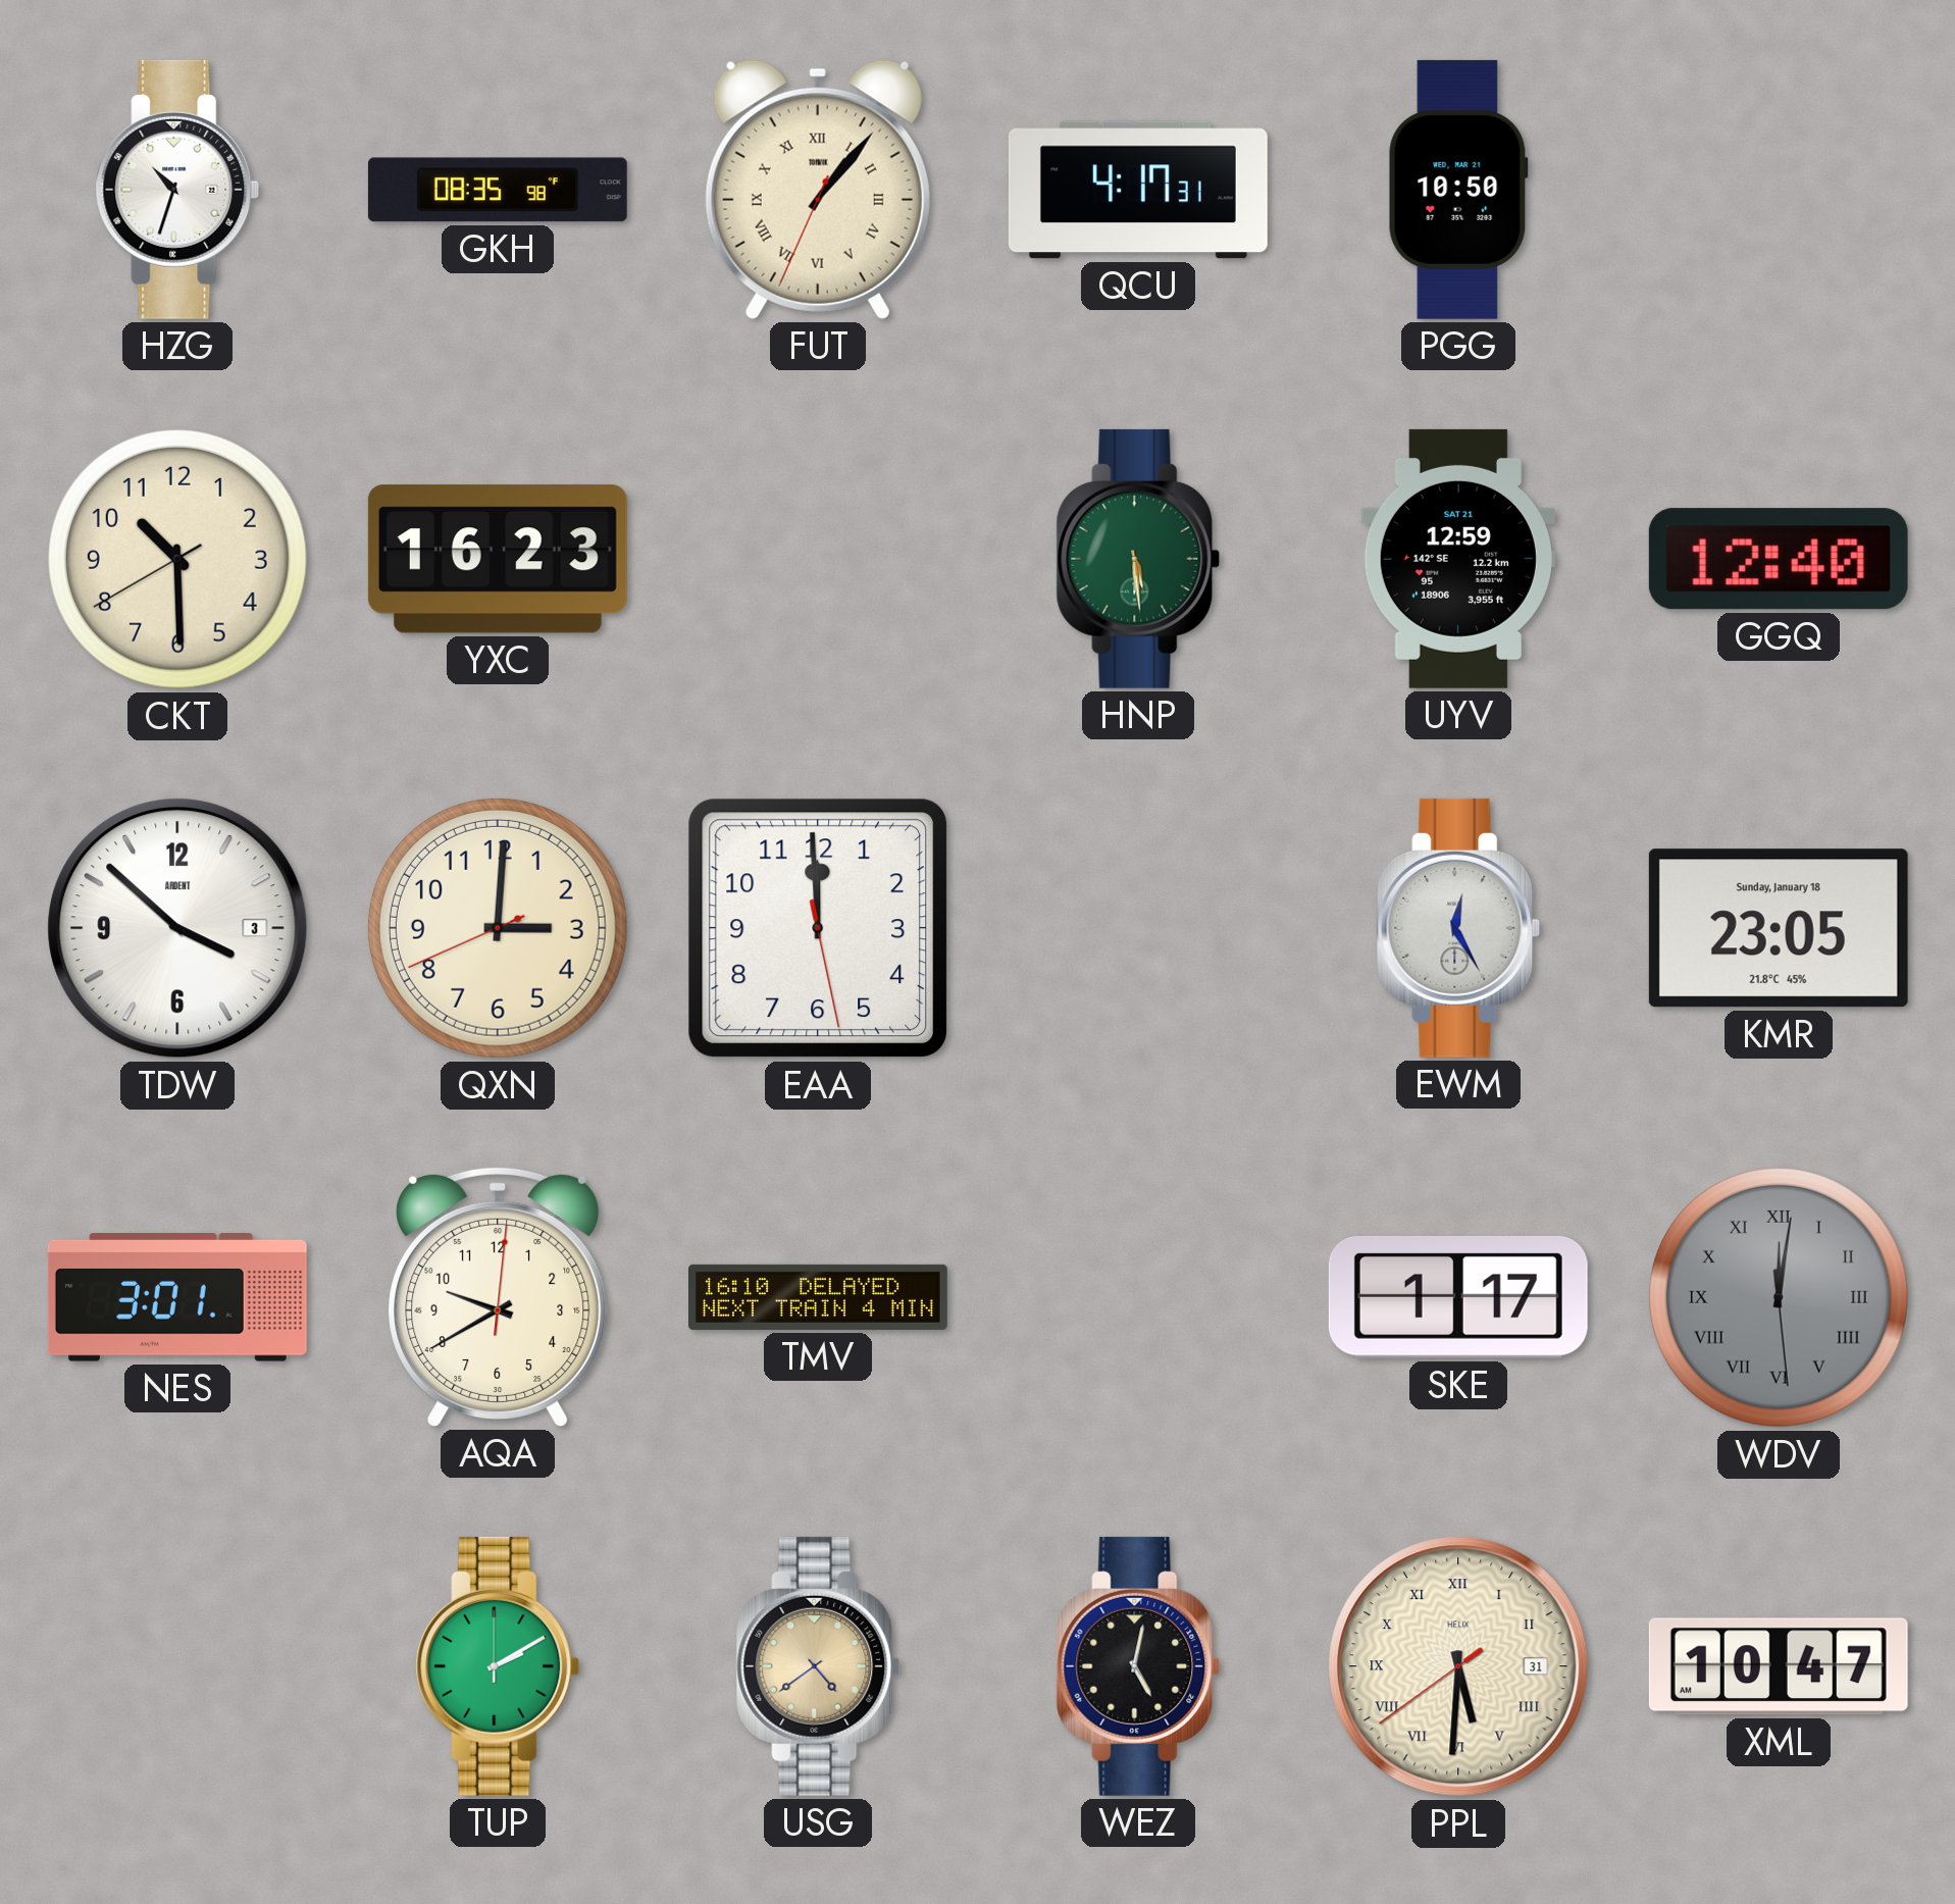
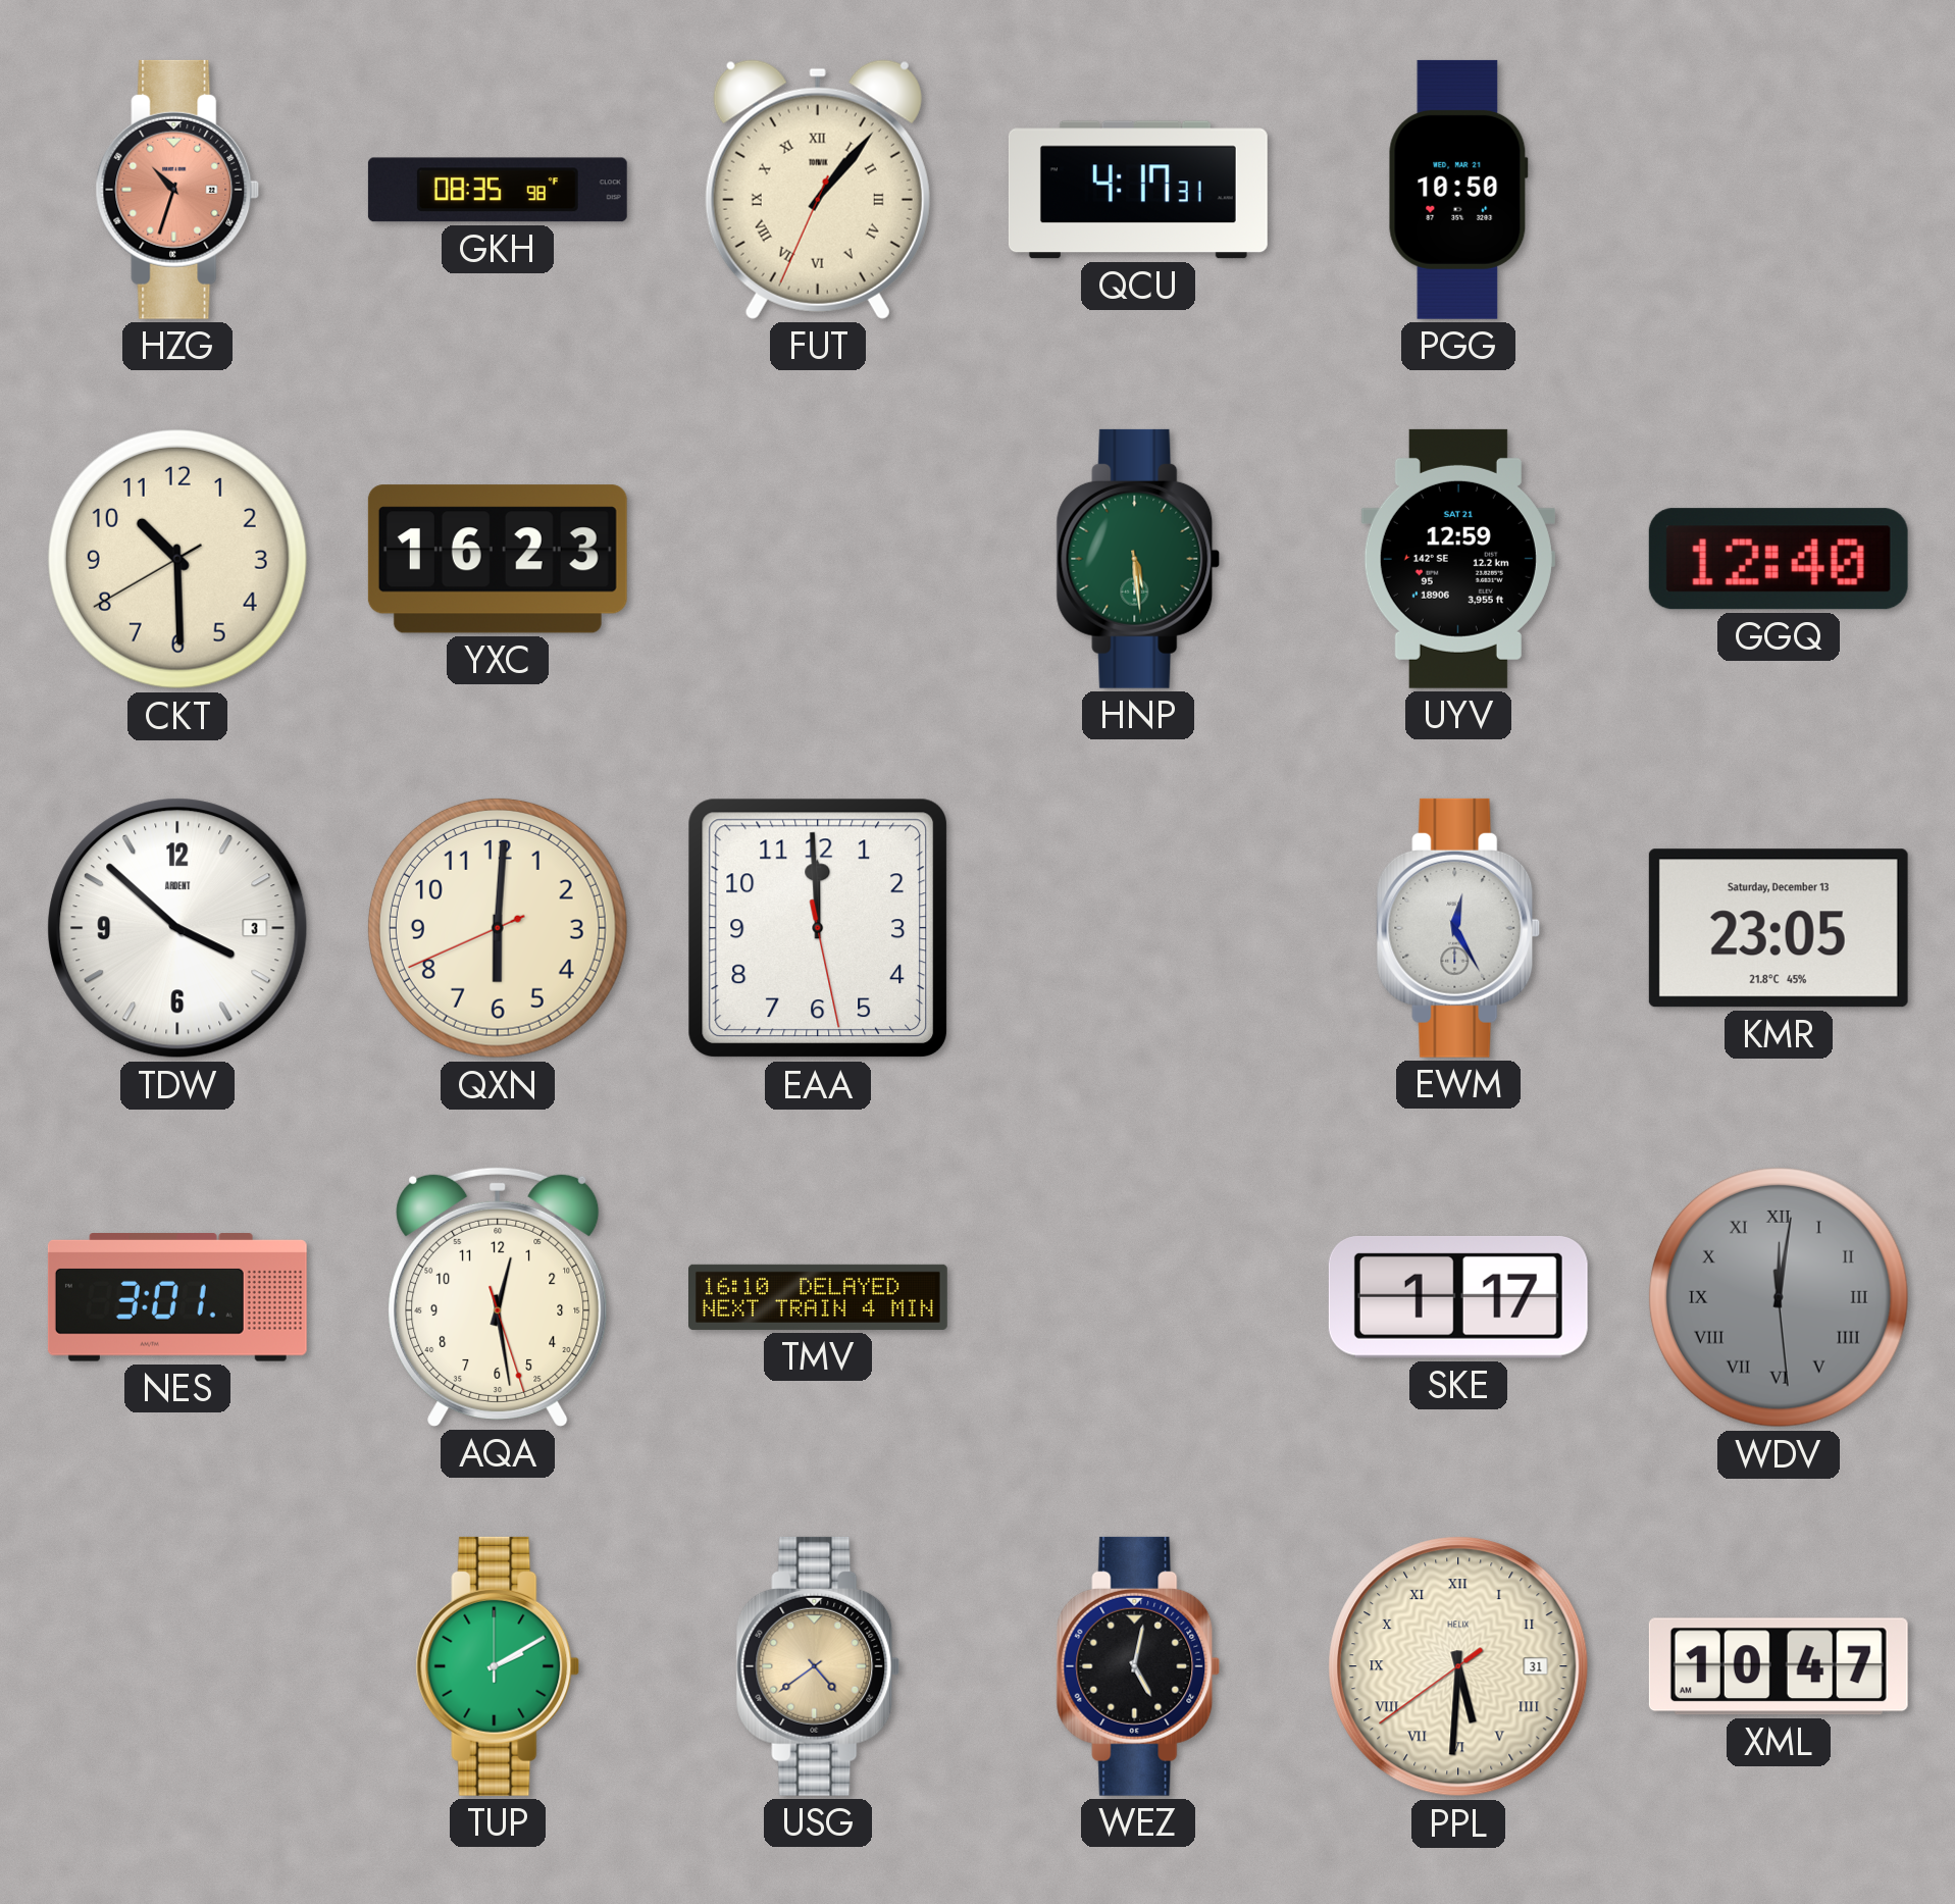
HZG dial: white -> salmon (177, 190)
QXN: 3:00 -> 6:00 (498, 928)
KMR date: Sunday, January 18 -> Saturday, December 13 (1779, 928)
AQA: 9:40 -> 12:28 (498, 1297)
